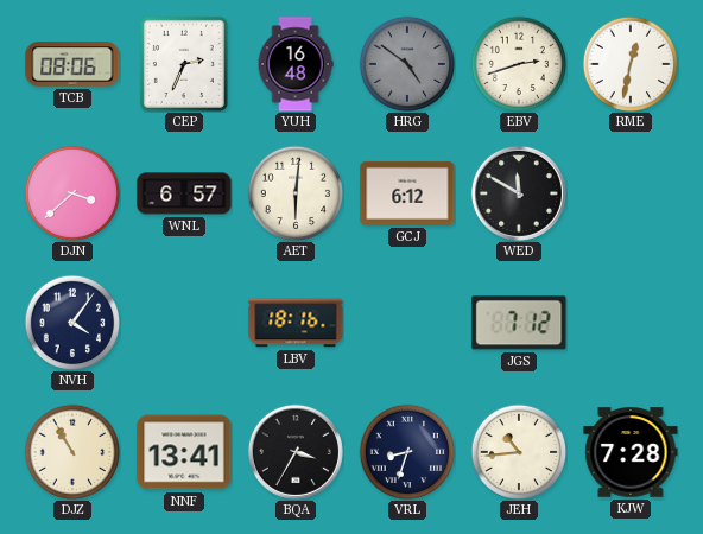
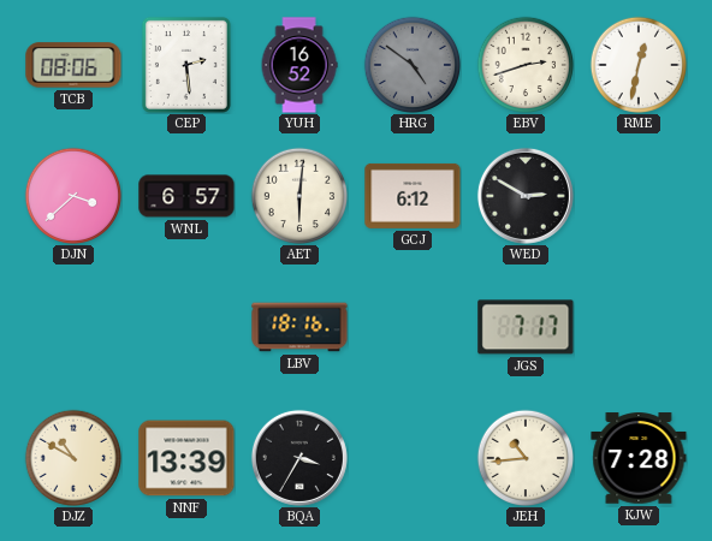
CEP: 2:34 -> 2:29 (186, 65)
YUH: 16:48 -> 16:52 (299, 65)
WED: 11:50 -> 2:50 (526, 196)
NVH: 4:06 -> none (72, 323)
JGS: 7:12 -> 7:17 (526, 327)
DJZ: 10:55 -> 10:50 (73, 458)
NNF: 13:41 -> 13:39 (186, 458)
VRL: 8:33 -> none (407, 452)
